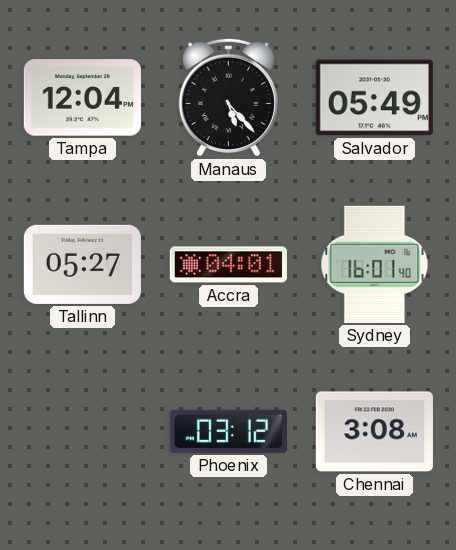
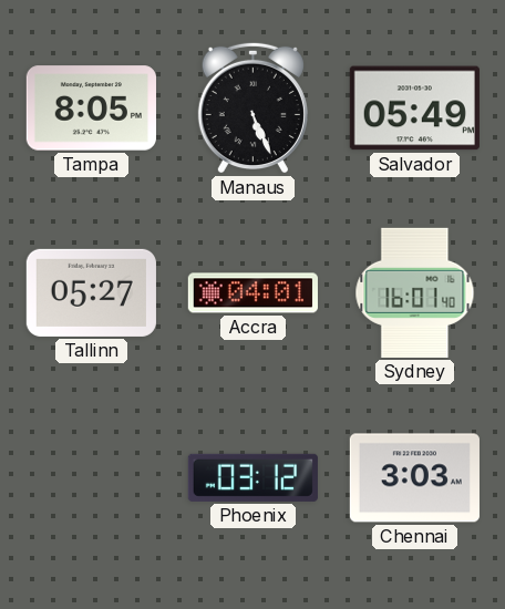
Tampa: 12:04 -> 8:05 (91, 109)
Manaus: 5:23 -> 5:26 (252, 107)
Chennai: 3:08 -> 3:03 (414, 478)
